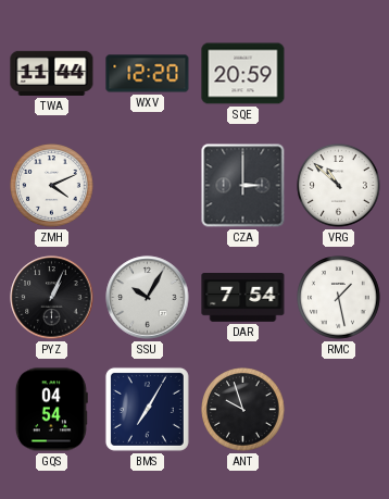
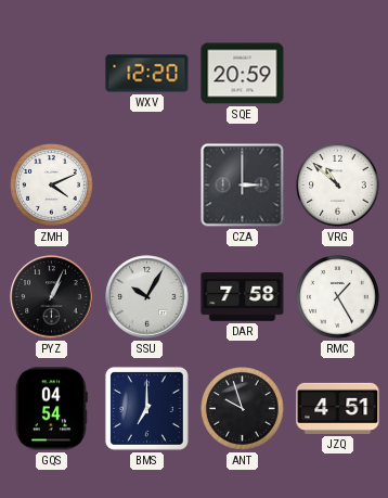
TWA: 11:44 -> none (52, 73)
DAR: 7:54 -> 7:58 (243, 297)
RMC: 1:28 -> 1:25 (338, 297)
BMS: 7:05 -> 7:00 (146, 408)
JZQ: none -> 4:51 (338, 408)
